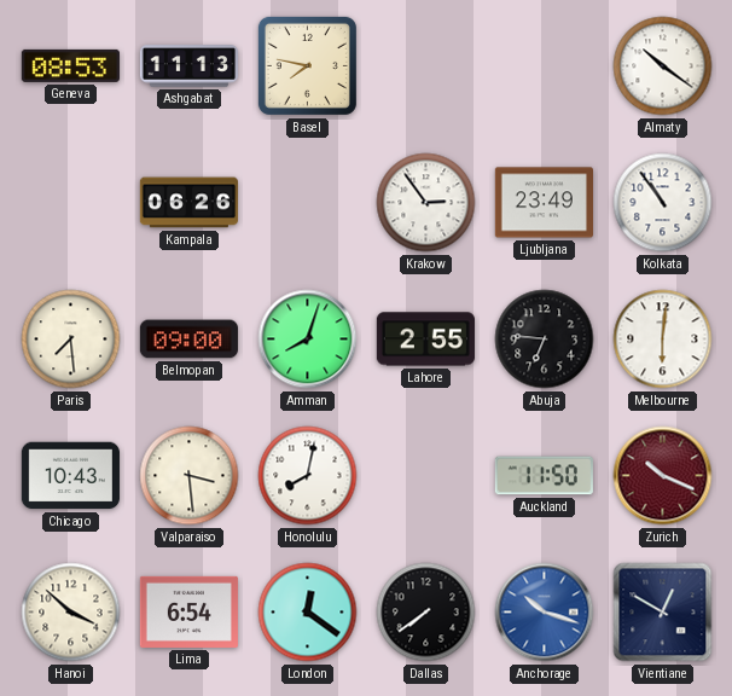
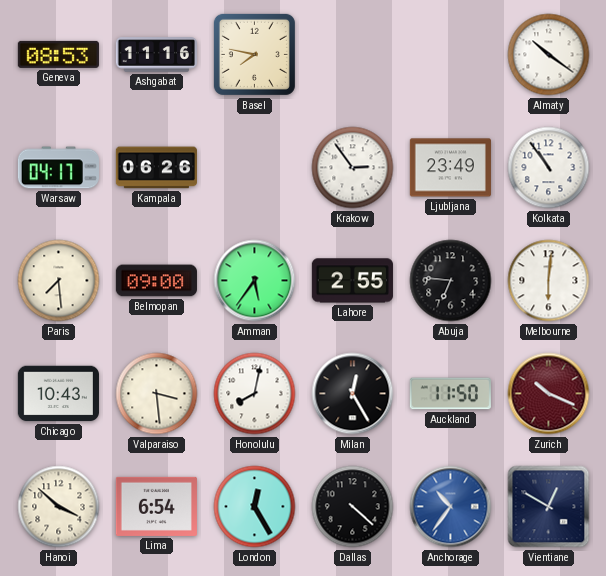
Ashgabat: 11:13 -> 11:16 (156, 55)
Warsaw: none -> 04:17 (58, 168)
Amman: 8:03 -> 5:36 (255, 281)
Milan: none -> 12:25 (353, 394)
London: 12:21 -> 12:25 (255, 507)
Dallas: 7:39 -> 4:22 (353, 507)
Anchorage: 10:18 -> 10:36 (451, 507)
